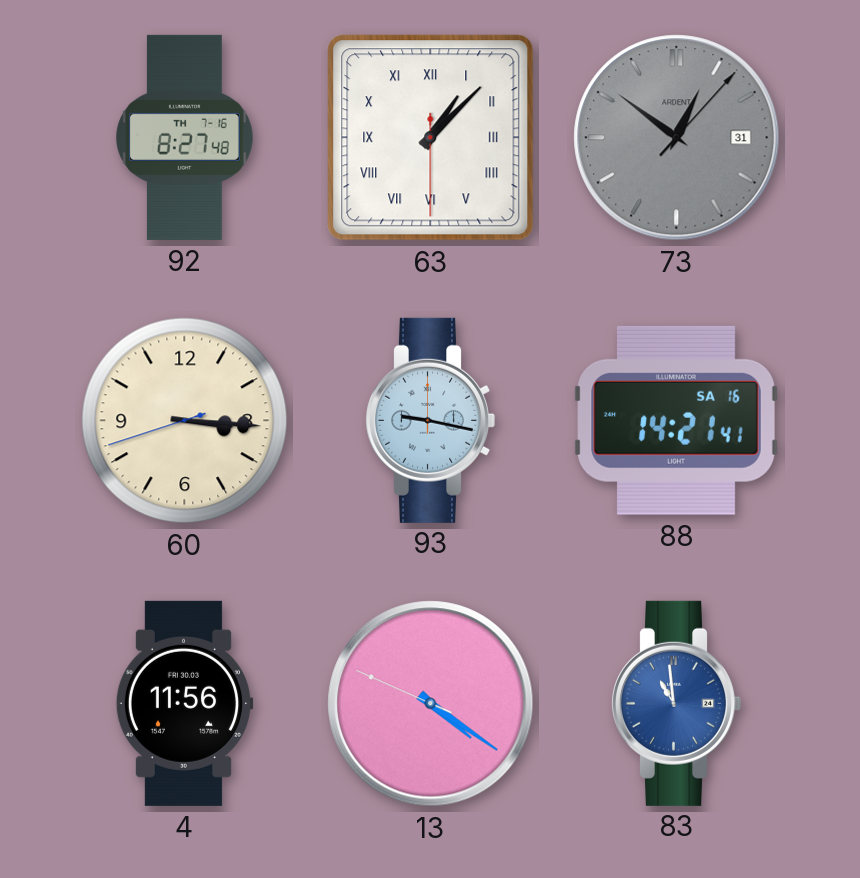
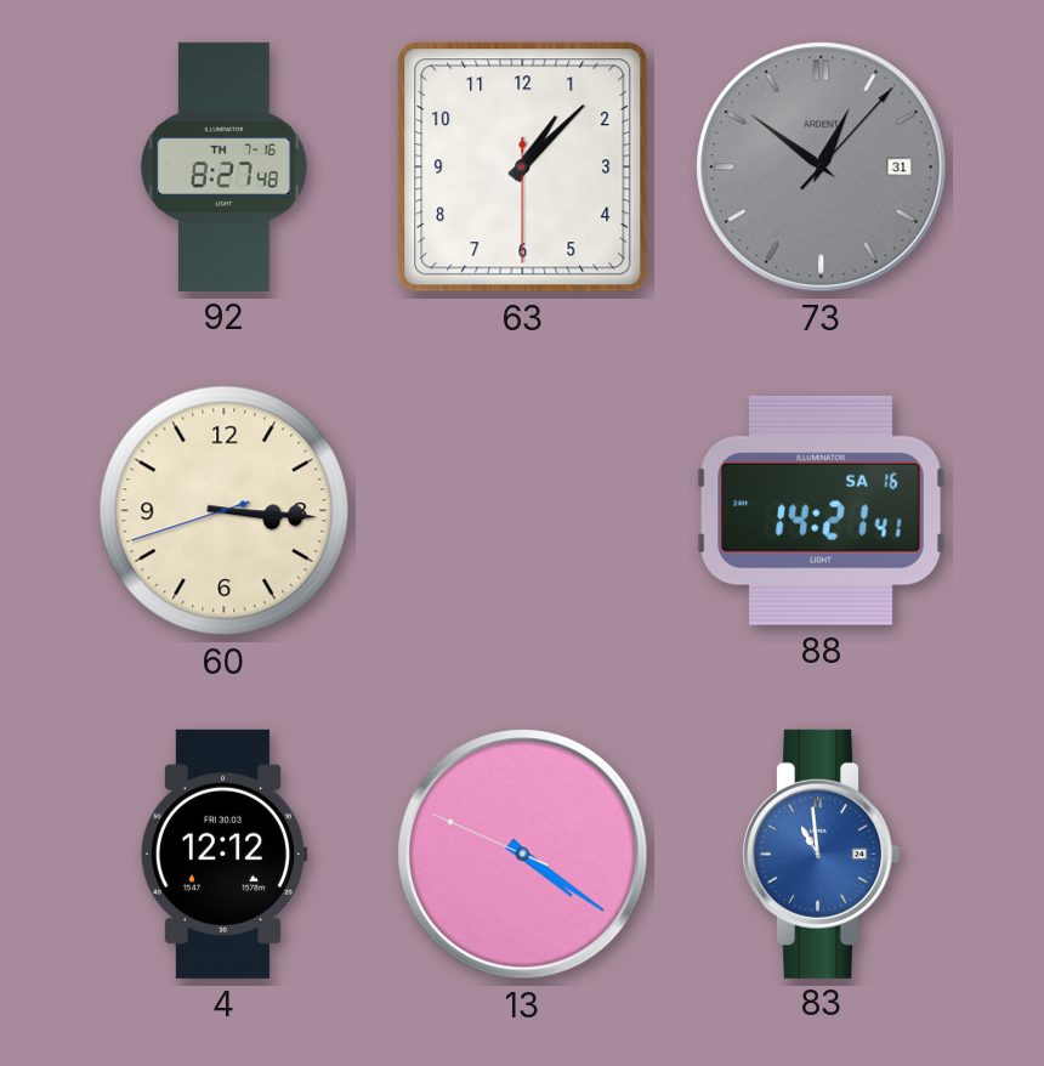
63 numerals: Roman -> Arabic (523, 168)
93: 9:17 -> none (430, 420)
4: 11:56 -> 12:12 (223, 854)
